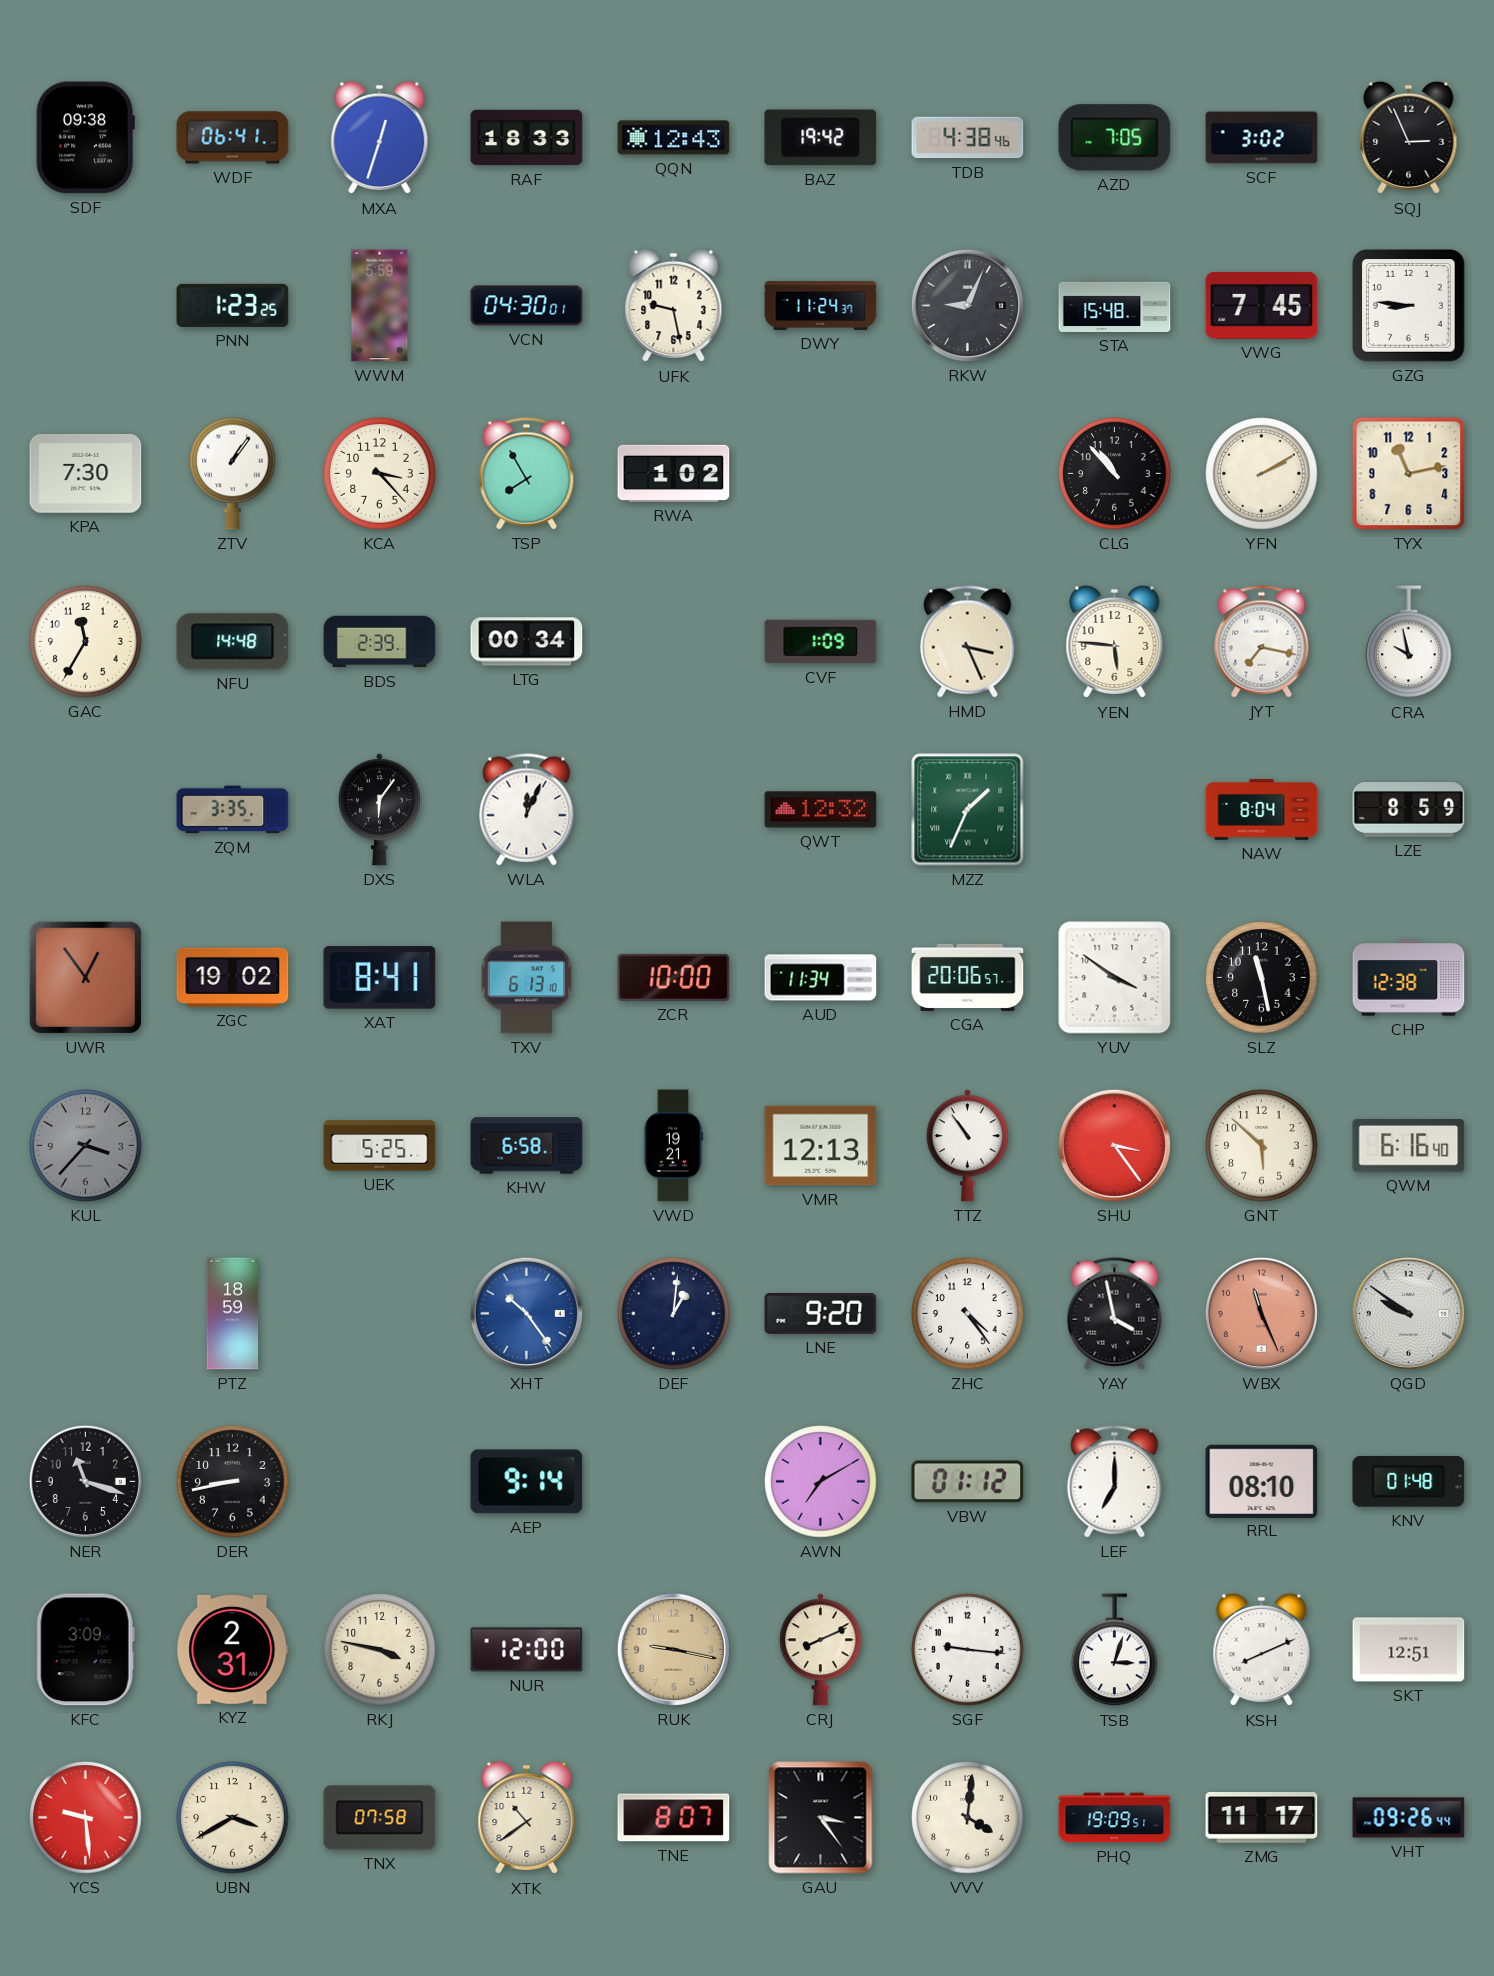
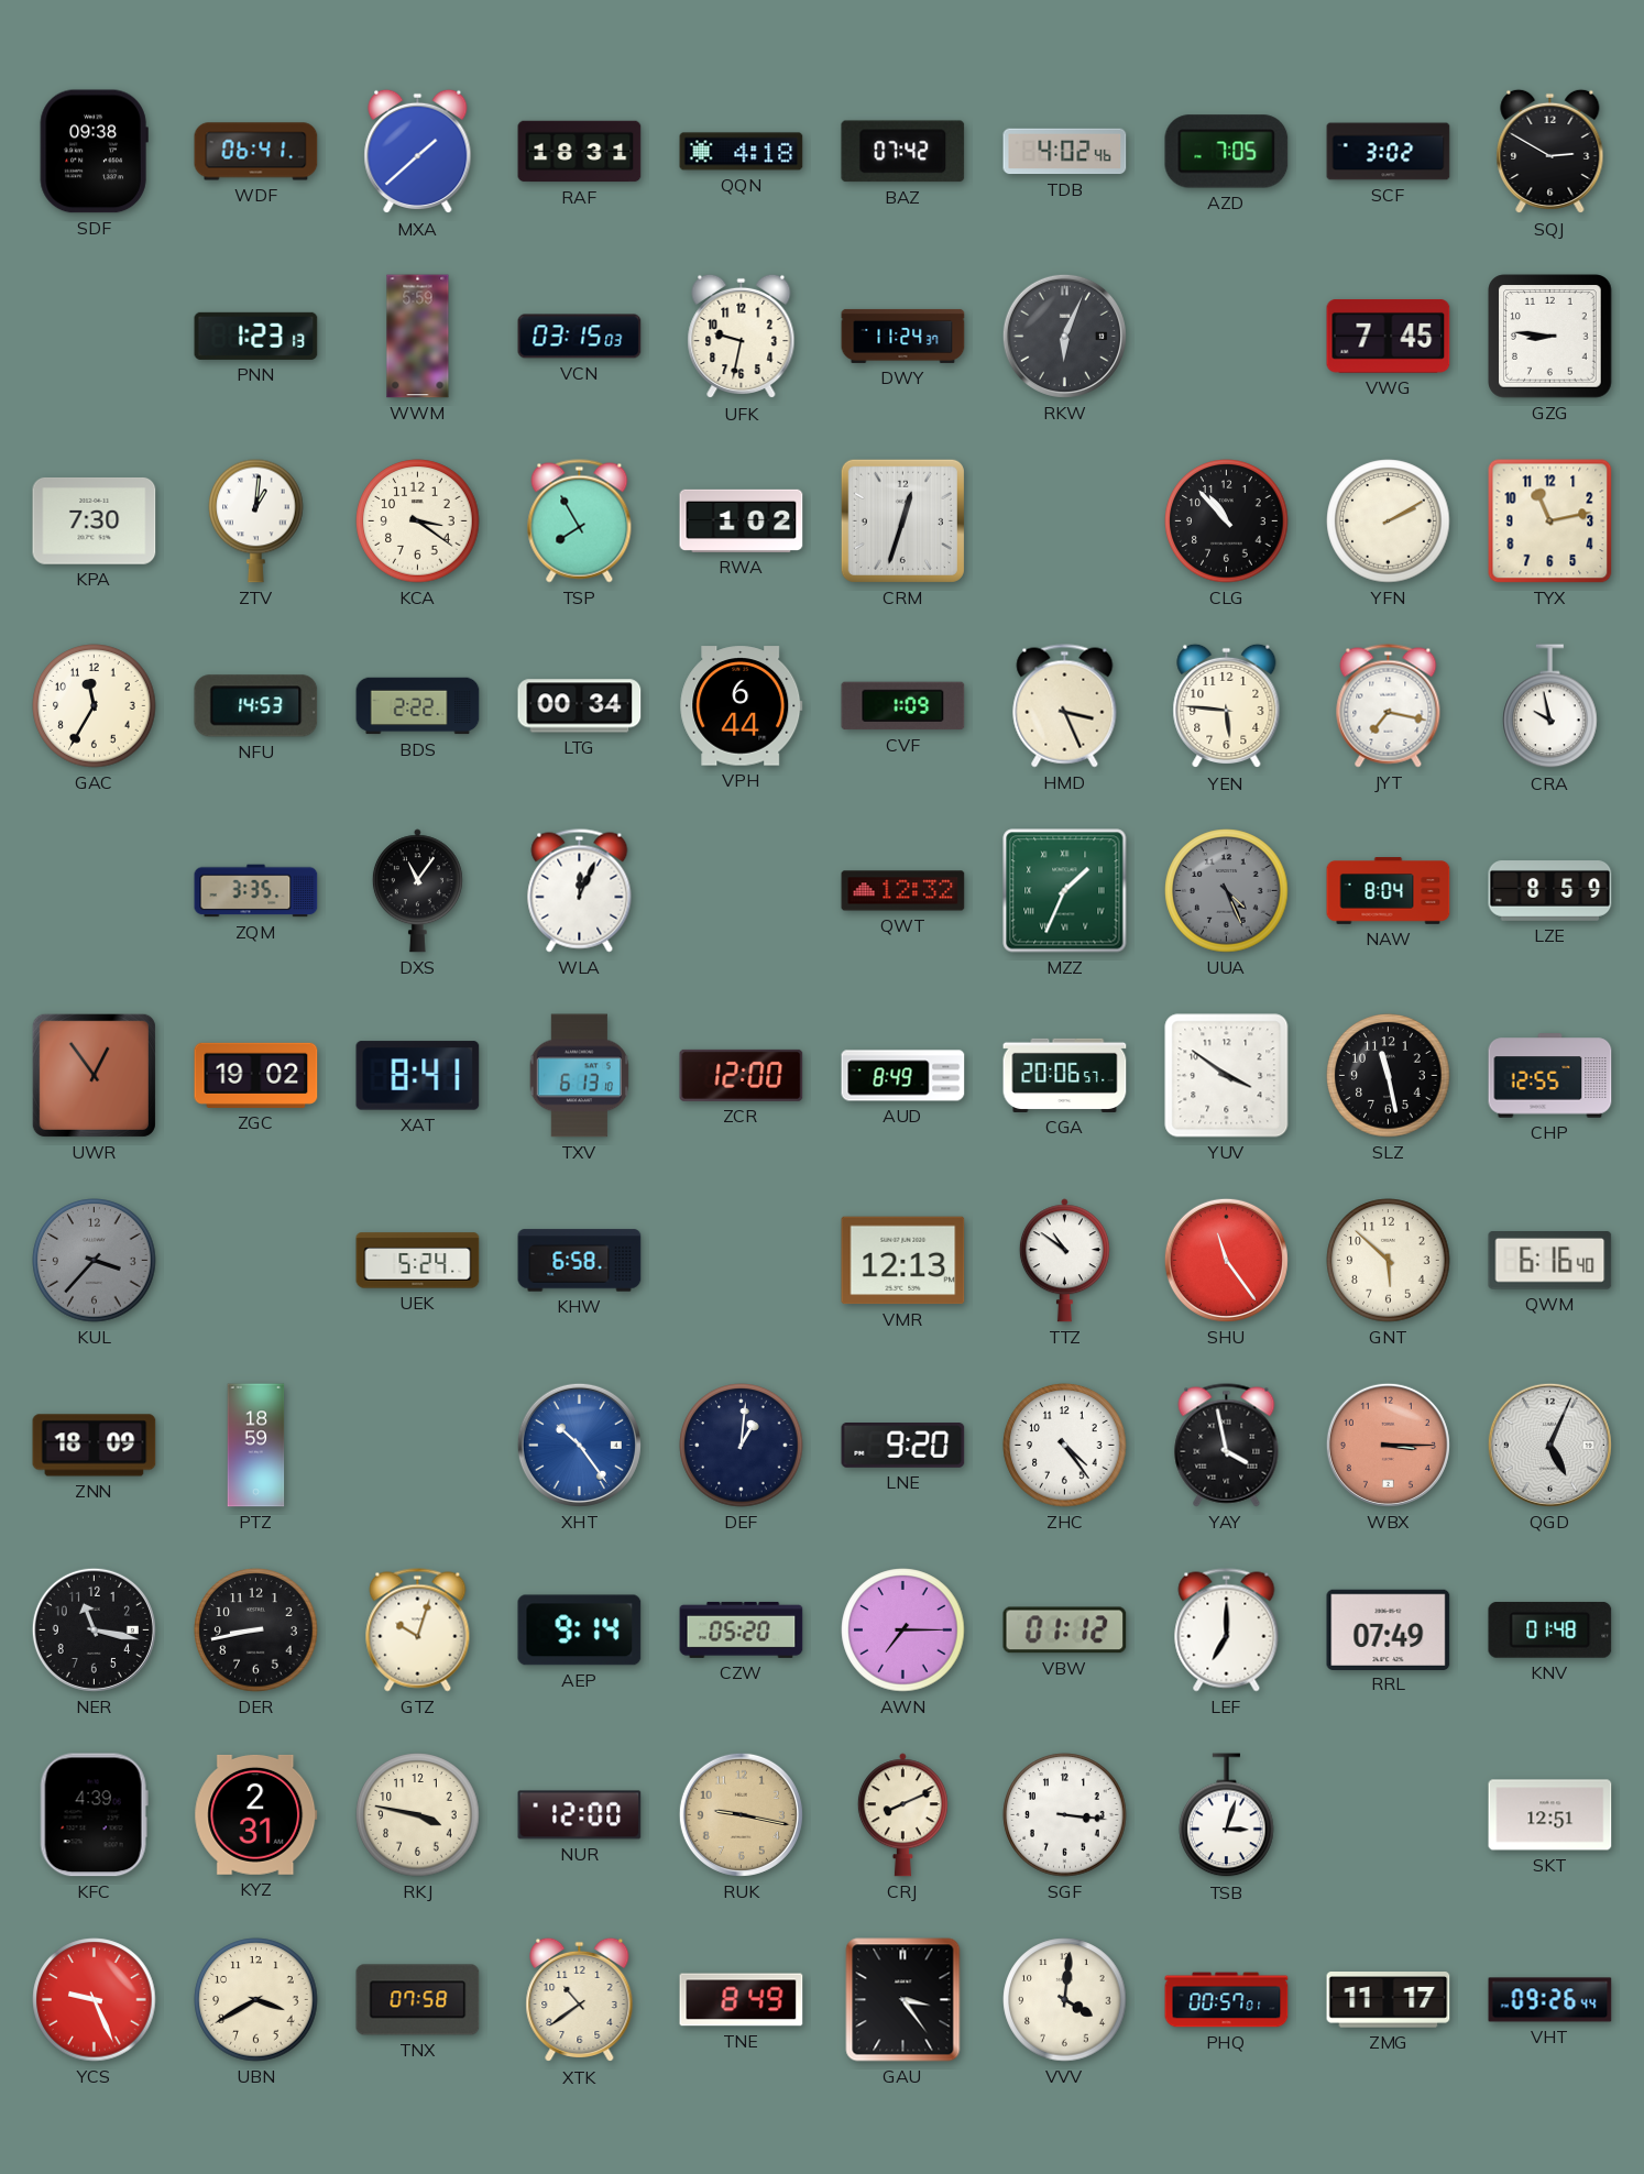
MXA: 12:33 -> 1:38 (418, 152)
RAF: 18:33 -> 18:31 (580, 152)
QQN: 12:43 -> 4:18 (742, 152)
BAZ: 19:42 -> 07:42 (903, 152)
TDB: 4:38 -> 4:02 (1065, 152)
SQJ: 2:56 -> 2:50 (1550, 152)
PNN: 1:23:25 -> 1:23:13 (256, 336)
VCN: 04:30 -> 03:15 (580, 337)
UFK: 9:28 -> 9:32 (742, 337)
RKW: 9:04 -> 6:04 (1064, 336)
STA: 15:48 -> none (1115, 305)
ZTV: 1:06 -> 1:01 (256, 520)
KCA: 3:23 -> 3:21 (418, 521)
CRM: none -> 12:33 (902, 520)
NFU: 14:48 -> 14:53 (256, 706)
BDS: 2:39 -> 2:22 (418, 706)
VPH: none -> 6:44 (742, 706)
DXS: 6:06 -> 11:06 (417, 891)
UUA: none -> 4:26 (1227, 891)
ZCR: 10:00 -> 12:00 (742, 1075)
AUD: 11:34 -> 8:49 (903, 1076)
CHP: 12:38 -> 12:55 (1550, 1076)
UEK: 5:25 -> 5:24 (418, 1261)
VWD: 19:21 -> none (674, 1146)
TTZ: 10:54 -> 10:51 (1064, 1261)
SHU: 3:24 -> 11:24 (1226, 1260)
ZNN: none -> 18:09 (95, 1446)
WBX: 11:26 -> 3:15 (1388, 1445)
QGD: 9:51 -> 5:04 (1549, 1445)
NER: 11:18 -> 11:17 (94, 1629)
GTZ: none -> 10:03 (418, 1630)
CZW: none -> 05:20 (742, 1629)
AWN: 7:10 -> 7:15 (903, 1630)
RRL: 08:10 -> 07:49 (1389, 1629)
KFC: 3:09 -> 4:39 (94, 1815)
SGF: 9:16 -> 3:16 (1065, 1815)
KSH: 8:11 -> none (1262, 1650)
YCS: 9:29 -> 9:26 (95, 2000)
TNE: 8:07 -> 8:49 (742, 2000)
PHQ: 19:09 -> 00:57 (1227, 2000)
